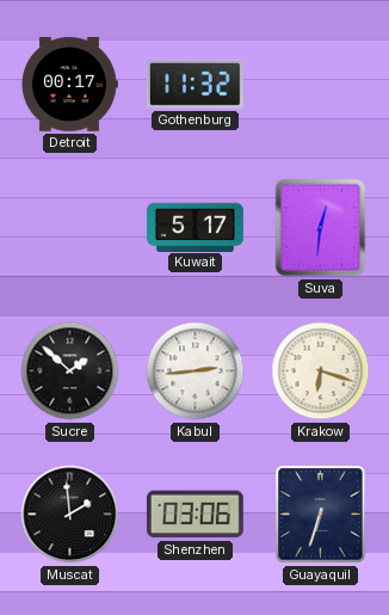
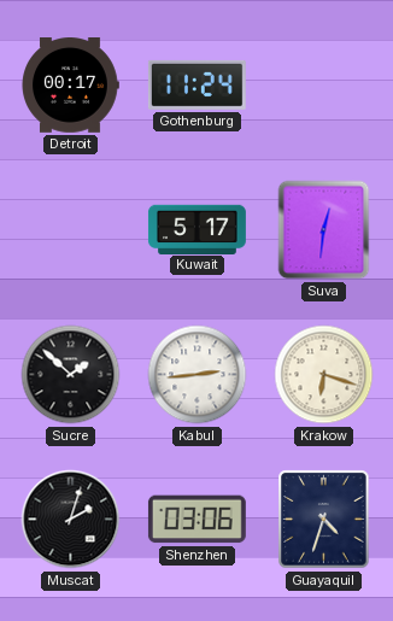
Gothenburg: 11:32 -> 11:24 (196, 84)
Muscat: 1:59 -> 2:03 (71, 520)
Guayaquil: 6:33 -> 4:33 (324, 520)
